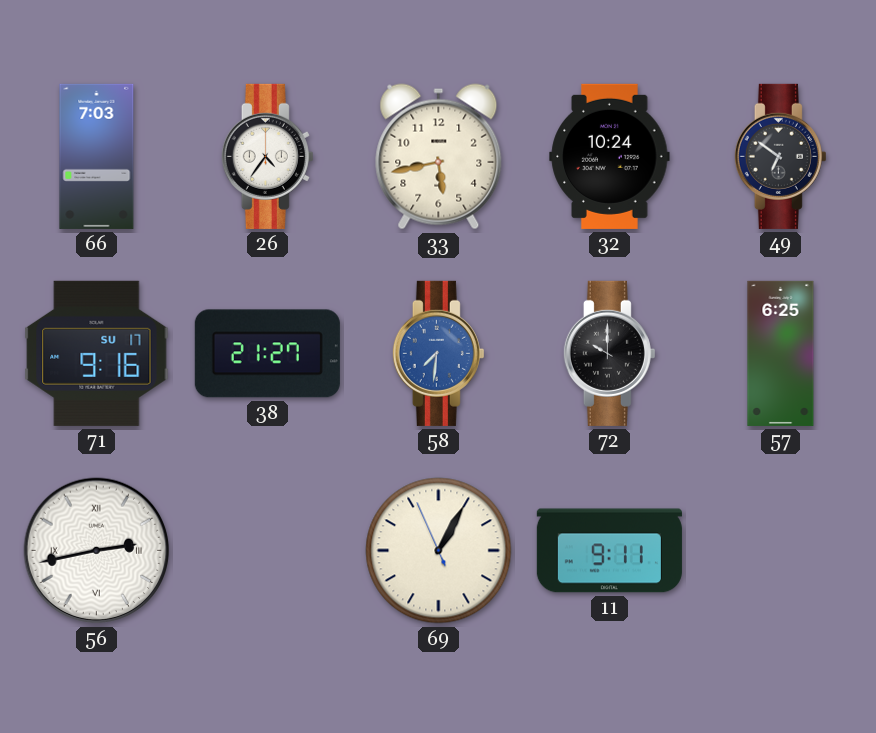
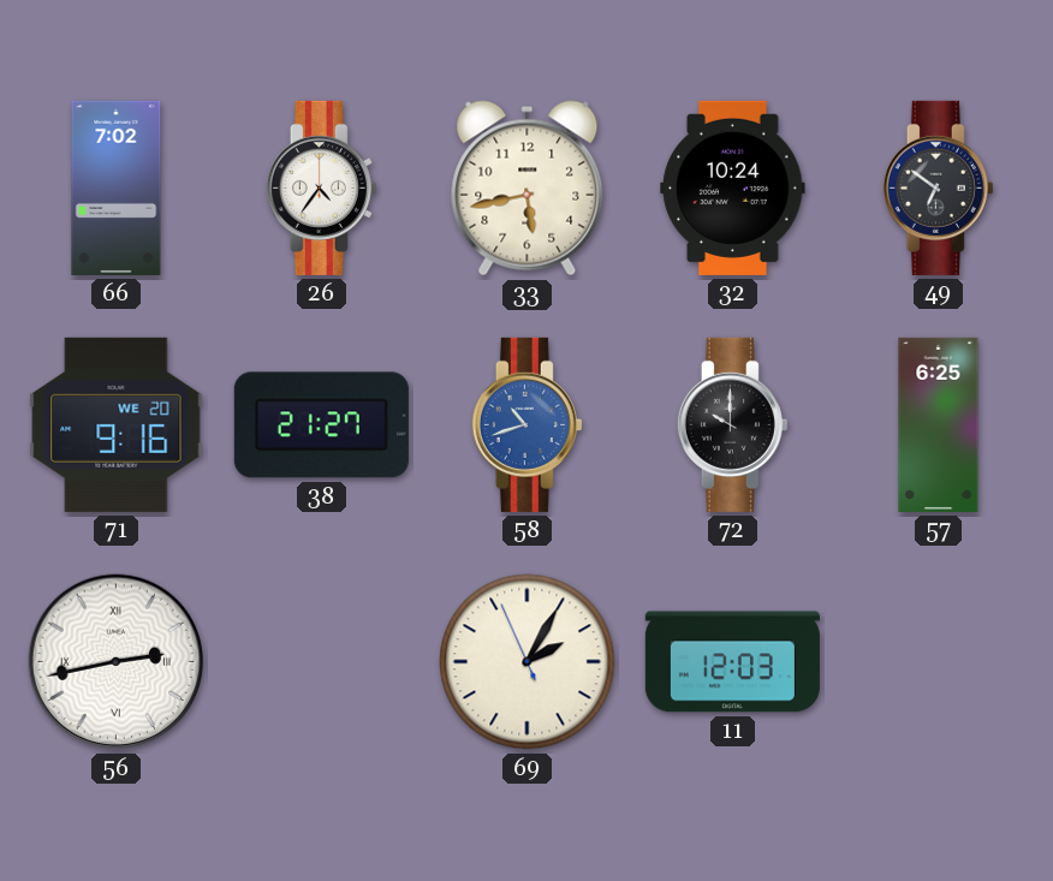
66: 7:03 -> 7:02 (117, 187)
71 date: SU 17 -> WE 20 (117, 424)
58: 7:31 -> 10:42 (526, 424)
69: 1:04 -> 2:04 (528, 662)
11: 9:11 -> 12:03 (732, 662)
